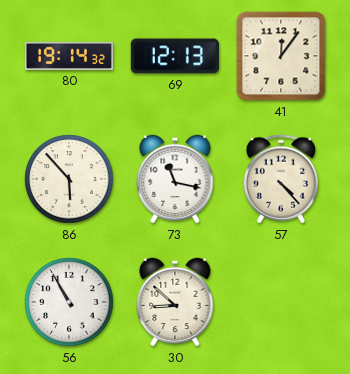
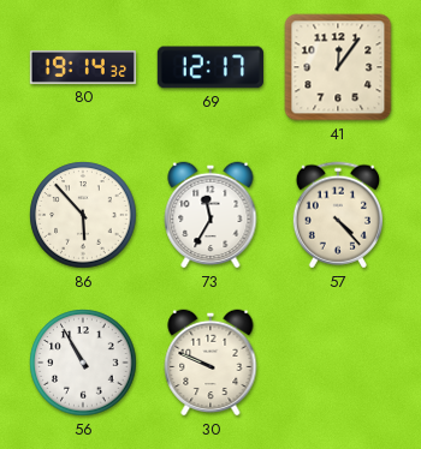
69: 12:13 -> 12:17 (210, 67)
73: 11:17 -> 11:35 (210, 215)
30: 8:52 -> 9:49 (210, 363)
